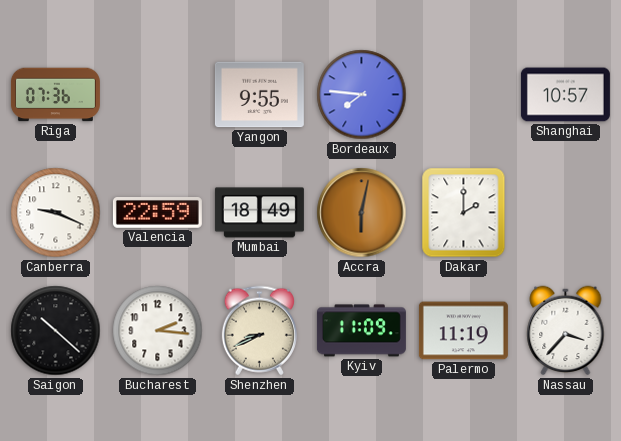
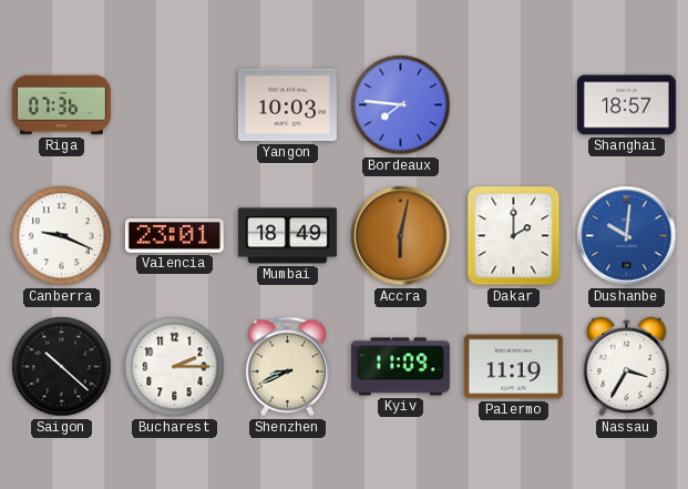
Yangon: 9:55 -> 10:03 (287, 105)
Shanghai: 10:57 -> 18:57 (626, 105)
Valencia: 22:59 -> 23:01 (174, 236)
Dushanbe: none -> 10:01 (627, 236)
Bucharest: 2:16 -> 2:15 (175, 367)
Nassau: 3:37 -> 3:35 (627, 367)
